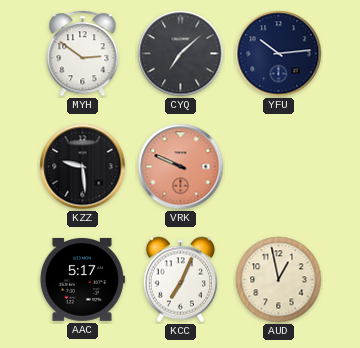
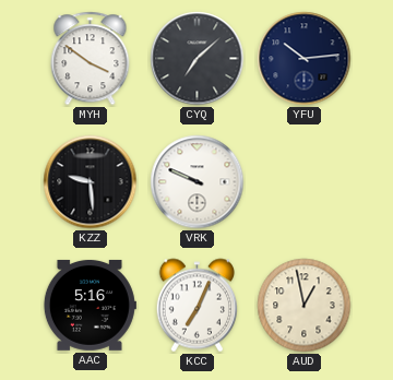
MYH: 2:51 -> 3:51 (91, 59)
VRK dial: salmon -> white (198, 182)
AAC: 5:17 -> 5:16 (90, 305)
